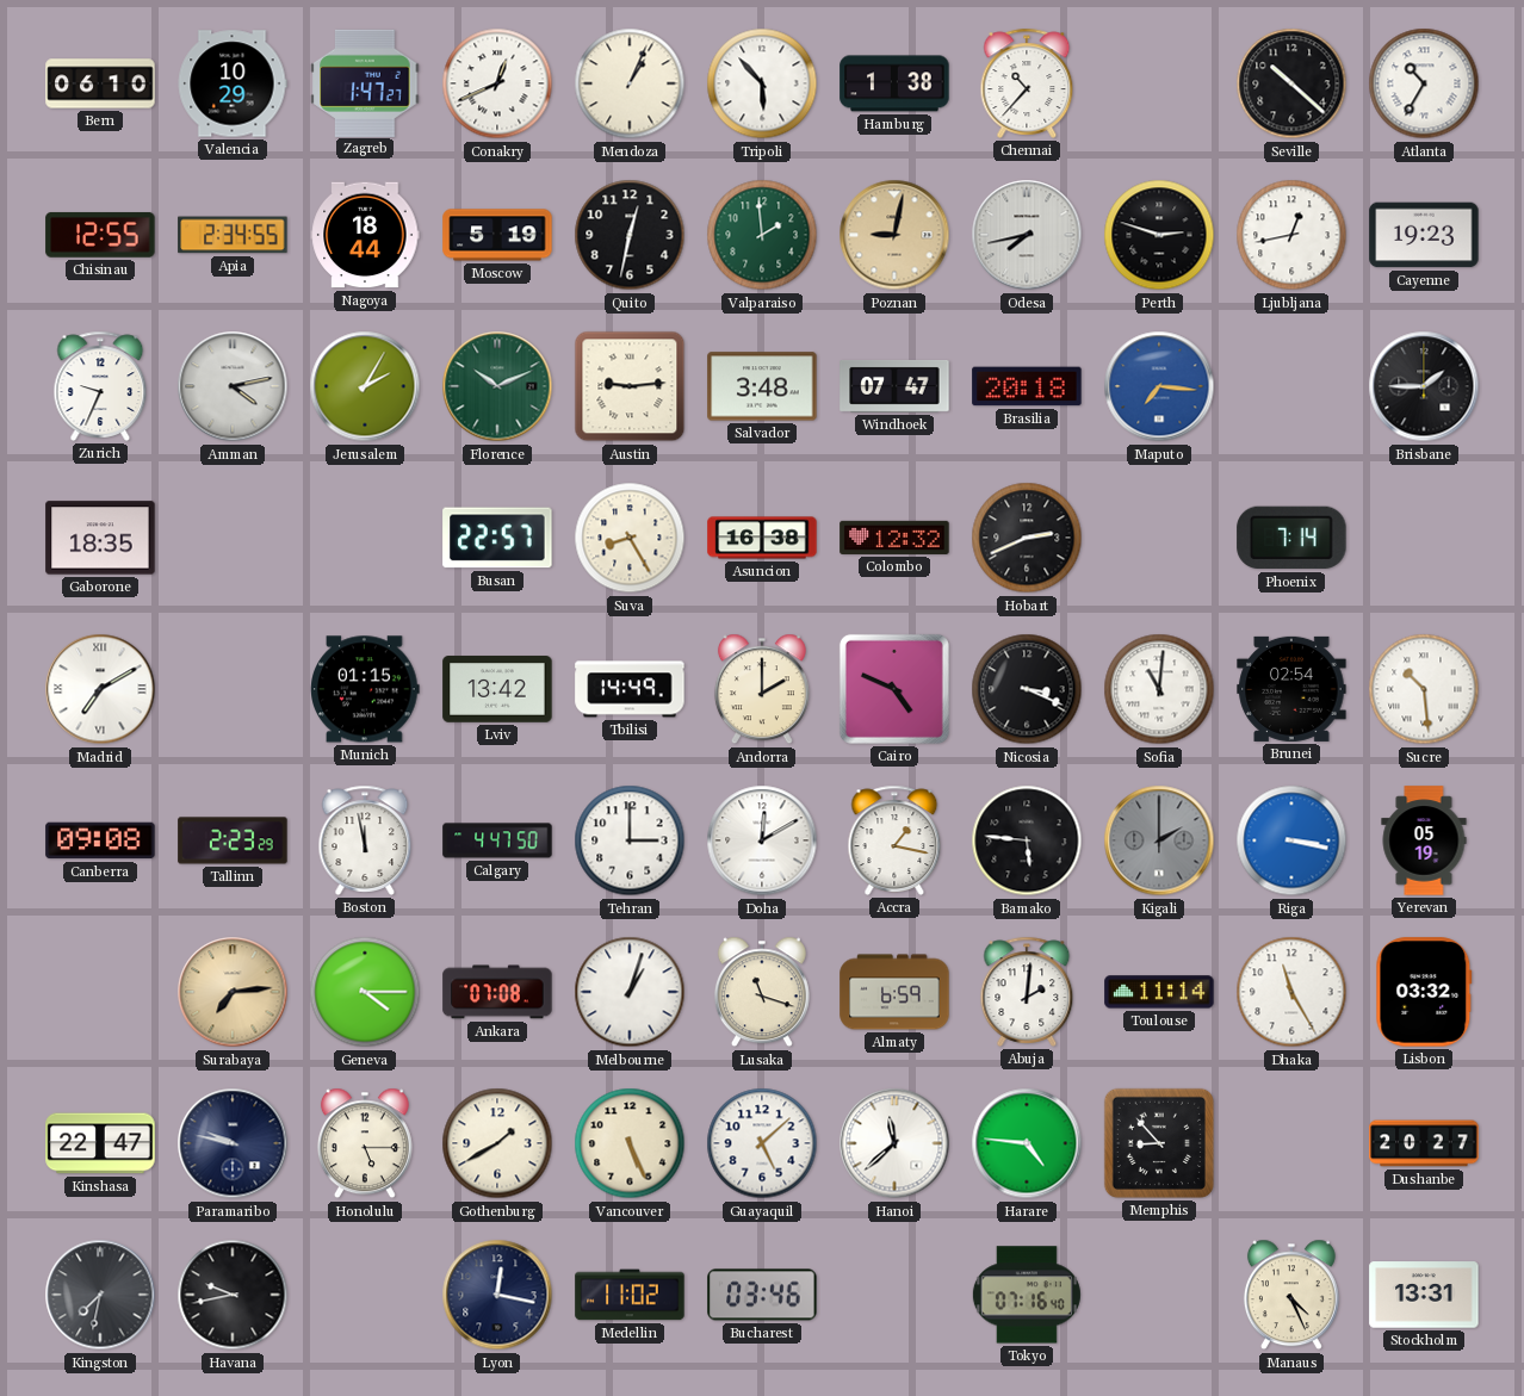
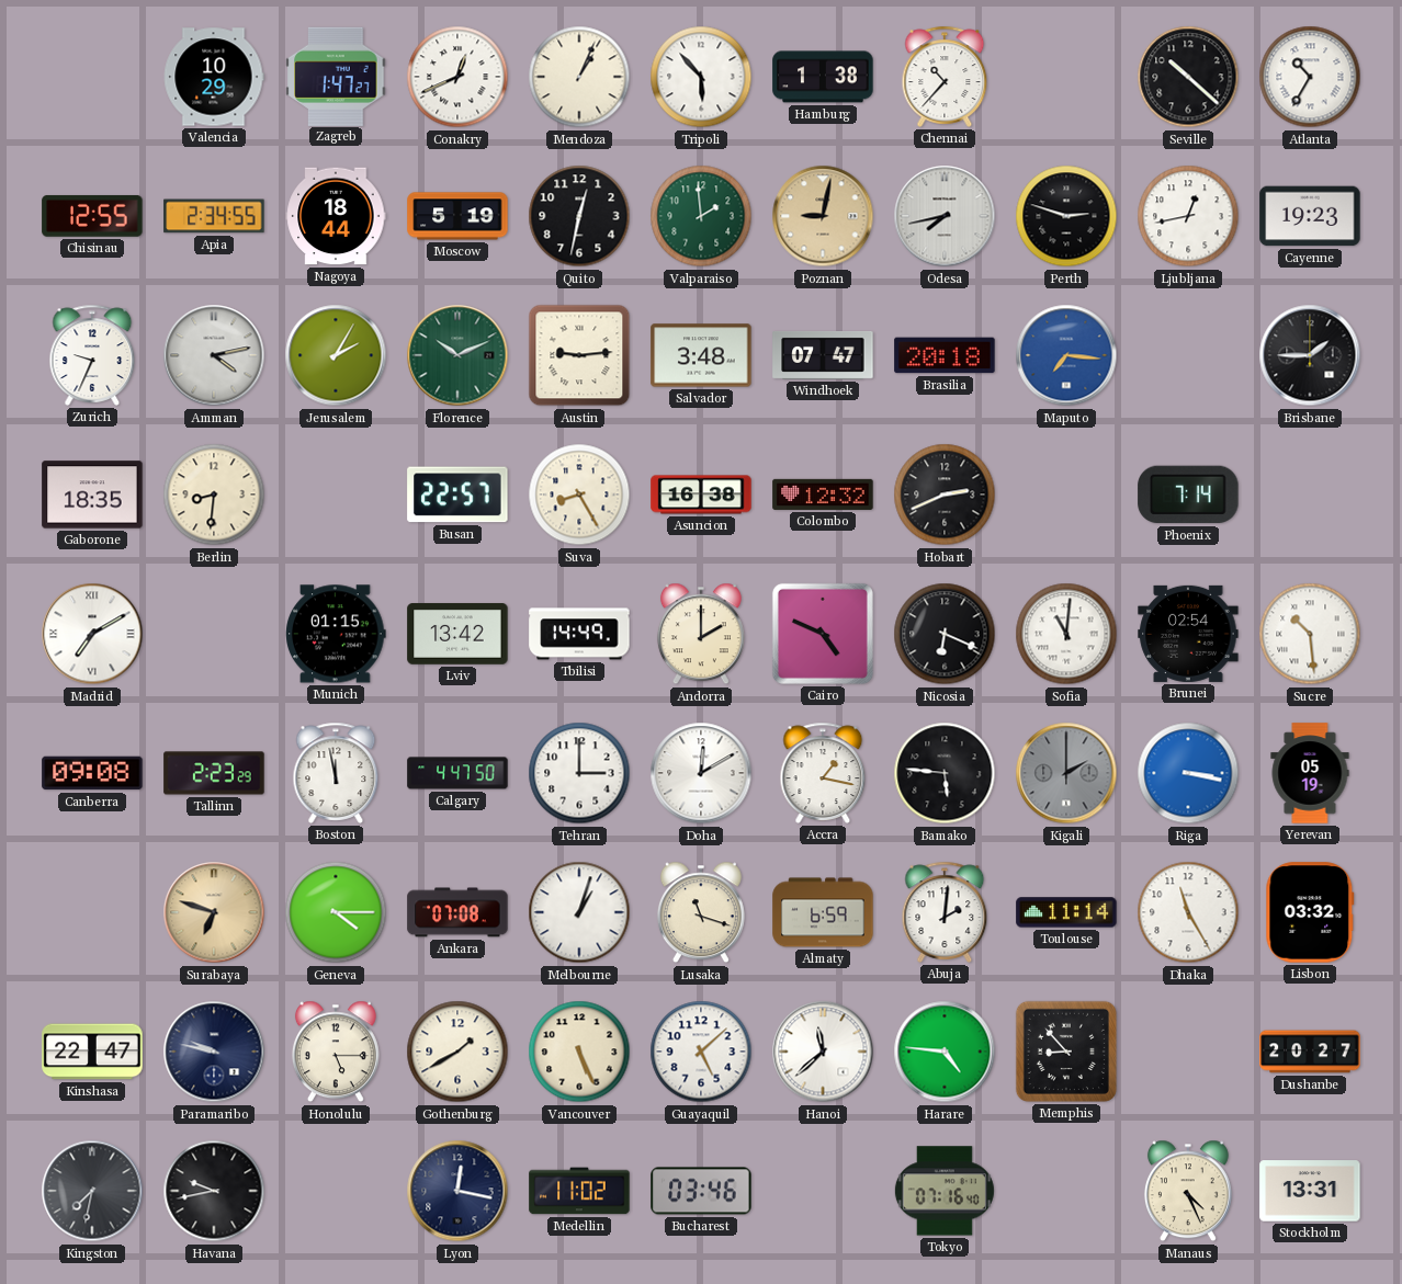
Bern: 06:10 -> none (100, 83)
Berlin: none -> 8:31 (214, 495)
Nicosia: 3:19 -> 6:19 (945, 634)
Surabaya: 7:14 -> 6:48 (214, 912)
